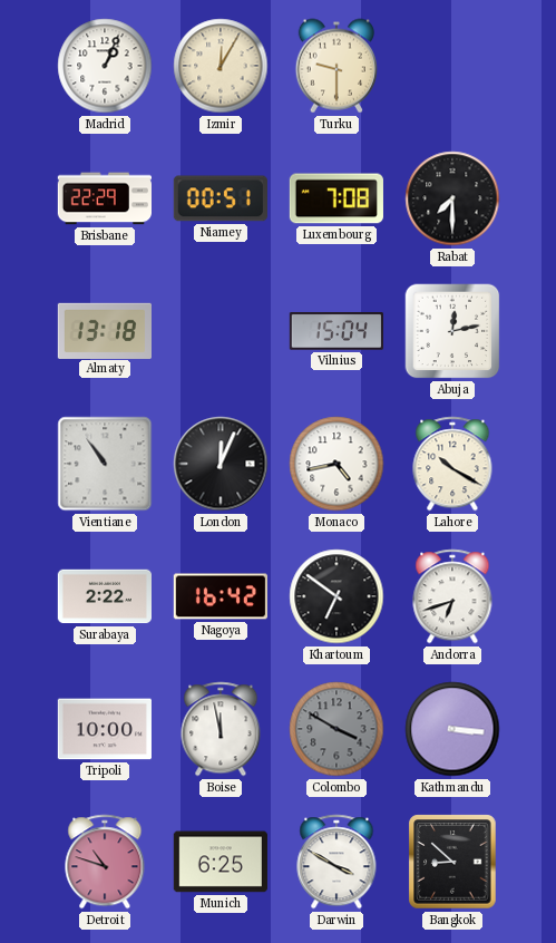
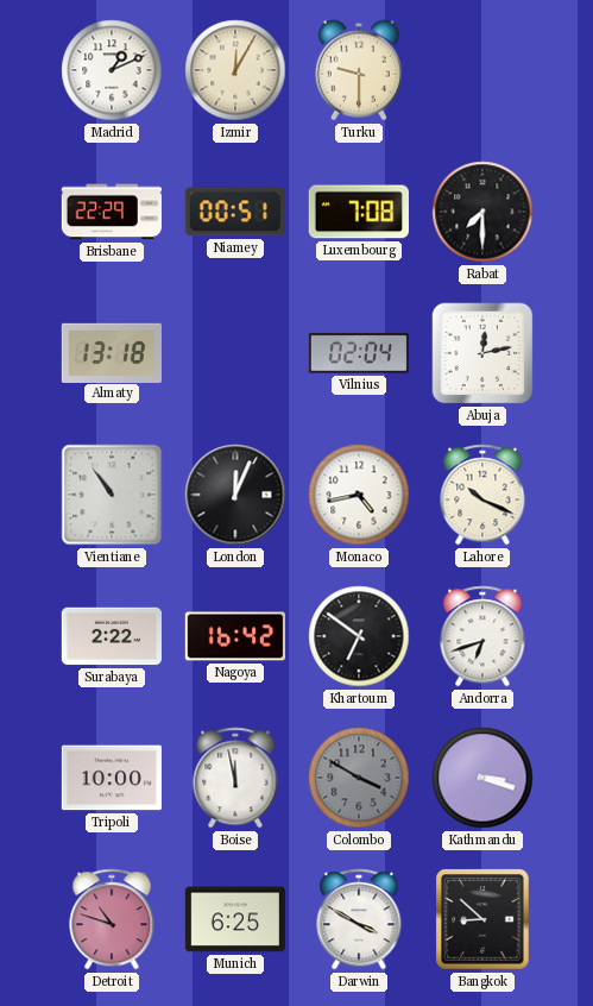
Madrid: 1:04 -> 1:11 (112, 70)
Vilnius: 15:04 -> 02:04 (359, 353)
Lahore: 10:20 -> 10:19 (482, 495)
Kathmandu: 3:16 -> 3:18 (482, 778)
